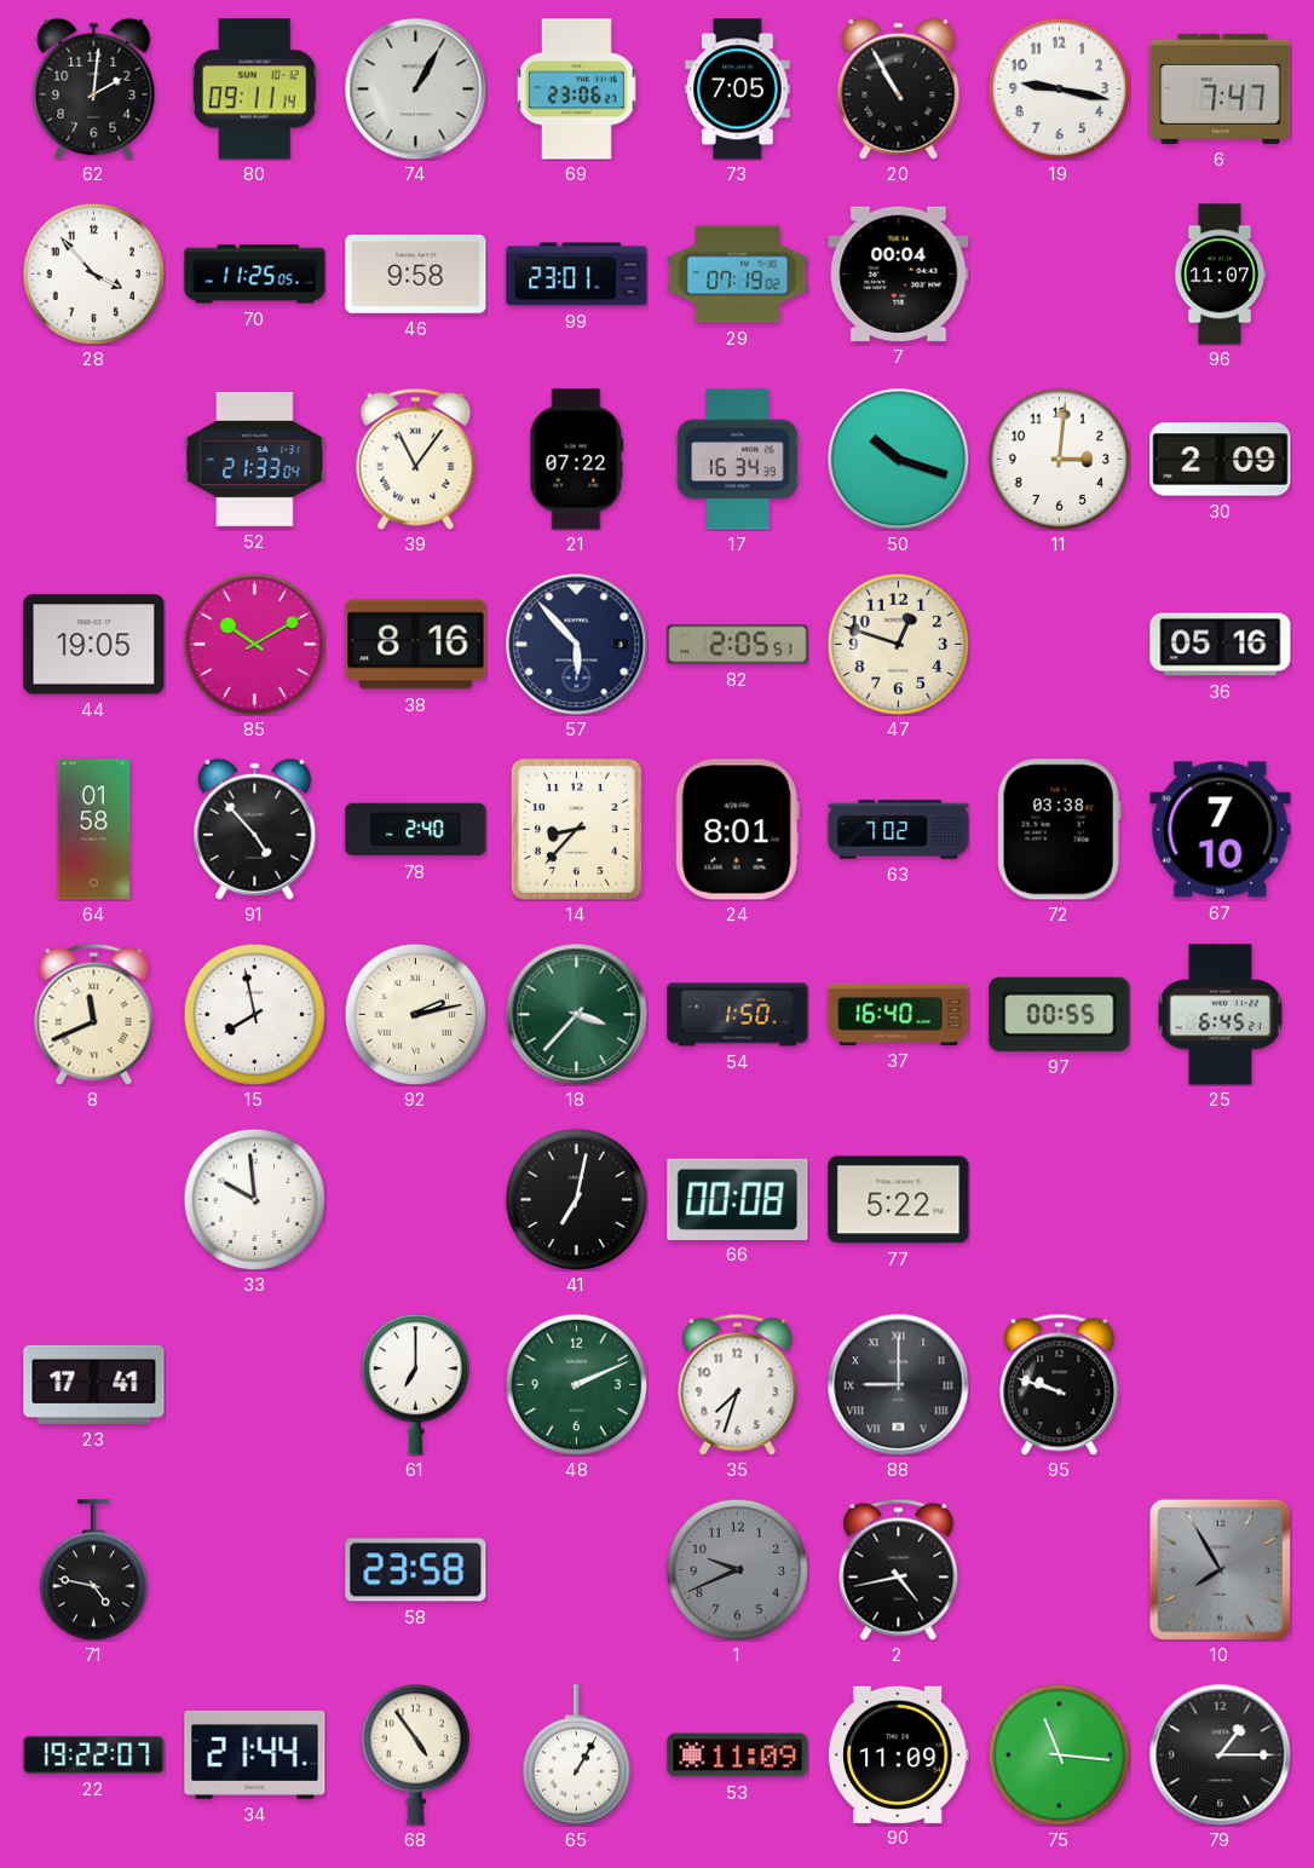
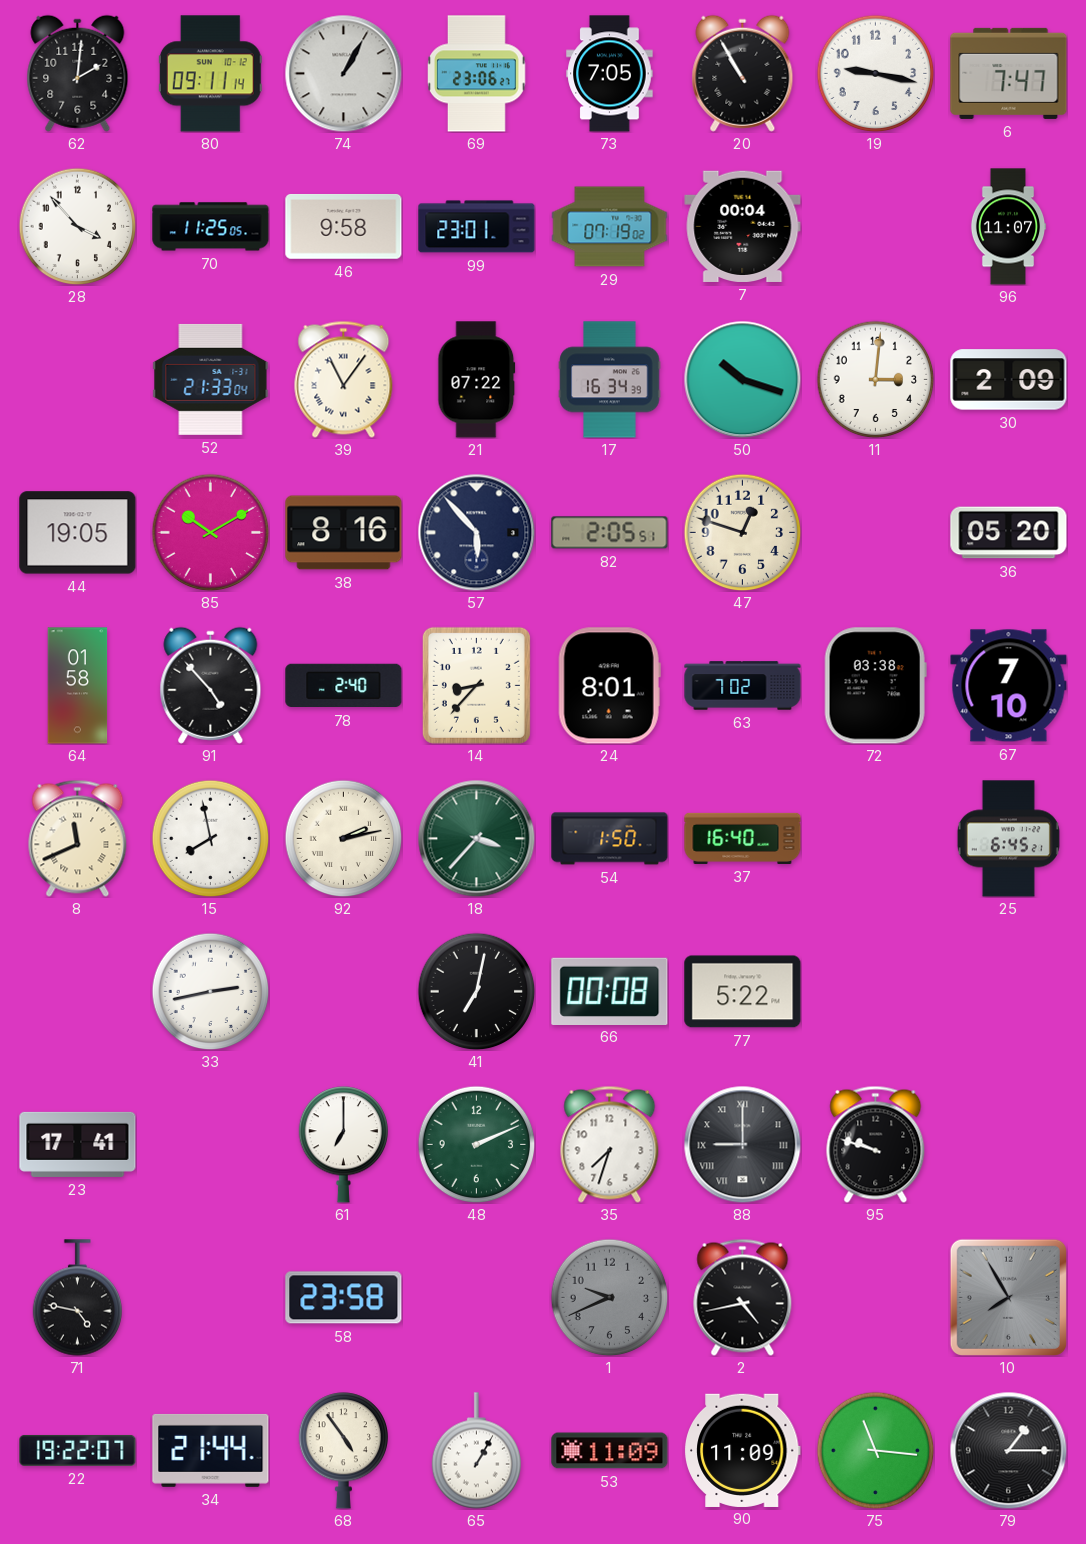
36: 05:16 -> 05:20 (1009, 533)
97: 00:55 -> none (1060, 1014)
33: 9:59 -> 2:43 (210, 991)
